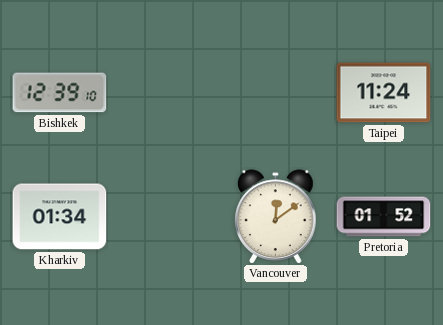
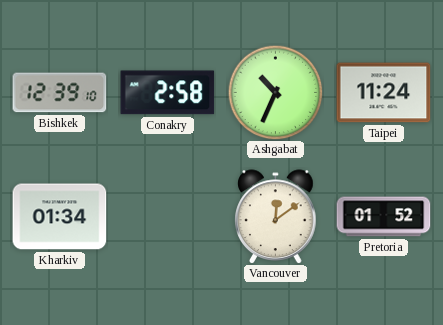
Conakry: none -> 2:58 (168, 93)
Ashgabat: none -> 10:34 (275, 92)
